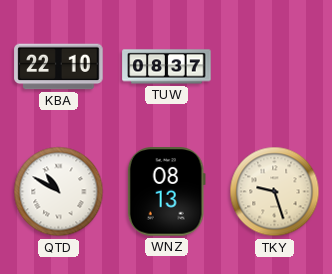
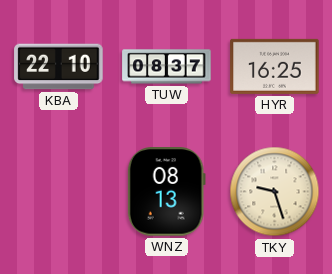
HYR: none -> 16:25 (275, 66)
QTD: 10:50 -> none (59, 192)
